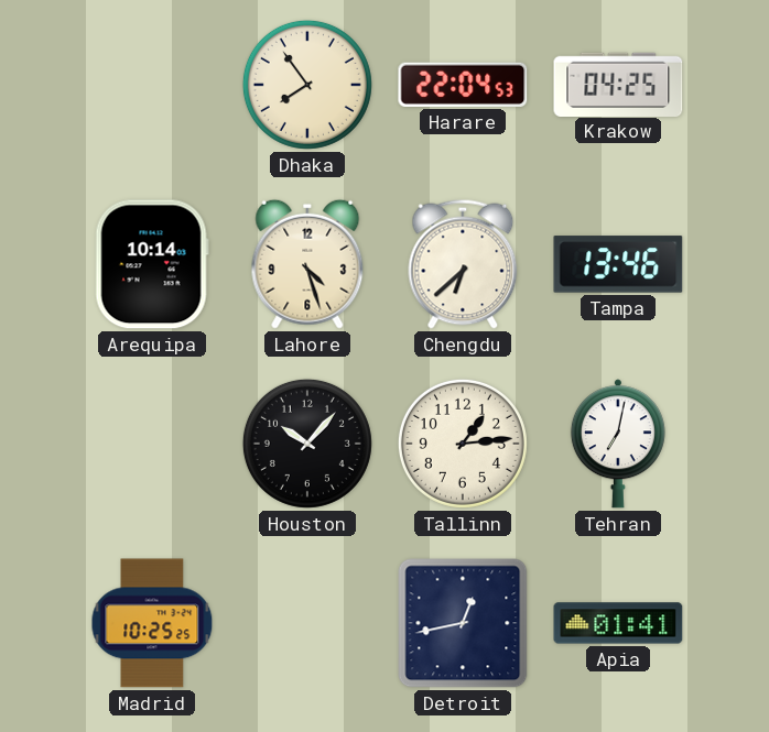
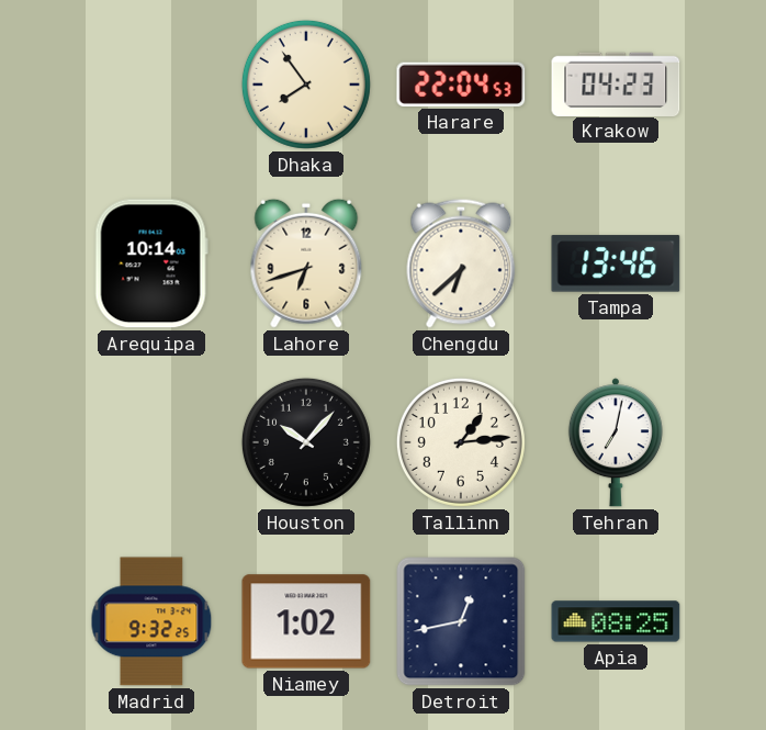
Krakow: 04:25 -> 04:23 (616, 83)
Lahore: 4:27 -> 6:42 (306, 263)
Madrid: 10:25 -> 9:32 (151, 621)
Niamey: none -> 1:02 (306, 621)
Apia: 01:41 -> 08:25 (616, 621)
